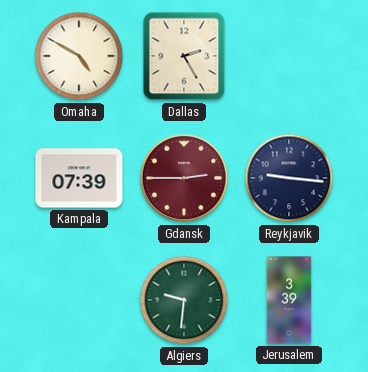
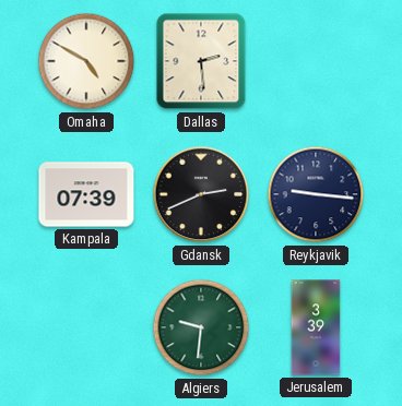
Dallas: 2:25 -> 2:29 (201, 61)
Gdansk: 2:45 -> 2:41 (201, 194)
Gdansk dial: burgundy -> black (201, 194)
